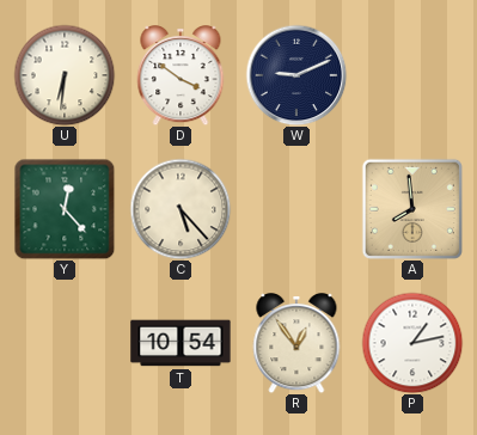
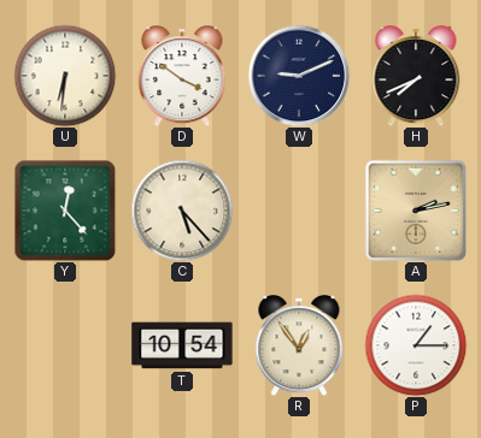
H: none -> 7:41 (416, 77)
A: 7:59 -> 2:13 (416, 211)
P: 1:13 -> 1:15 (416, 345)
